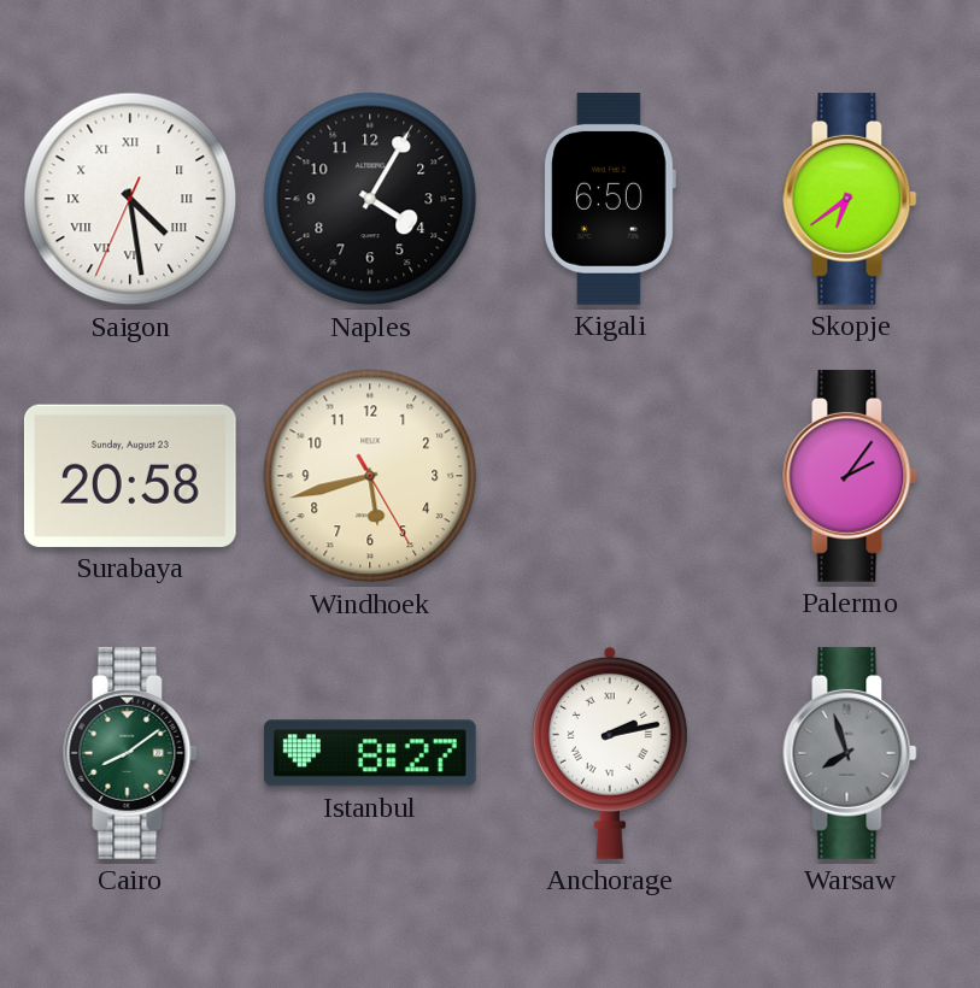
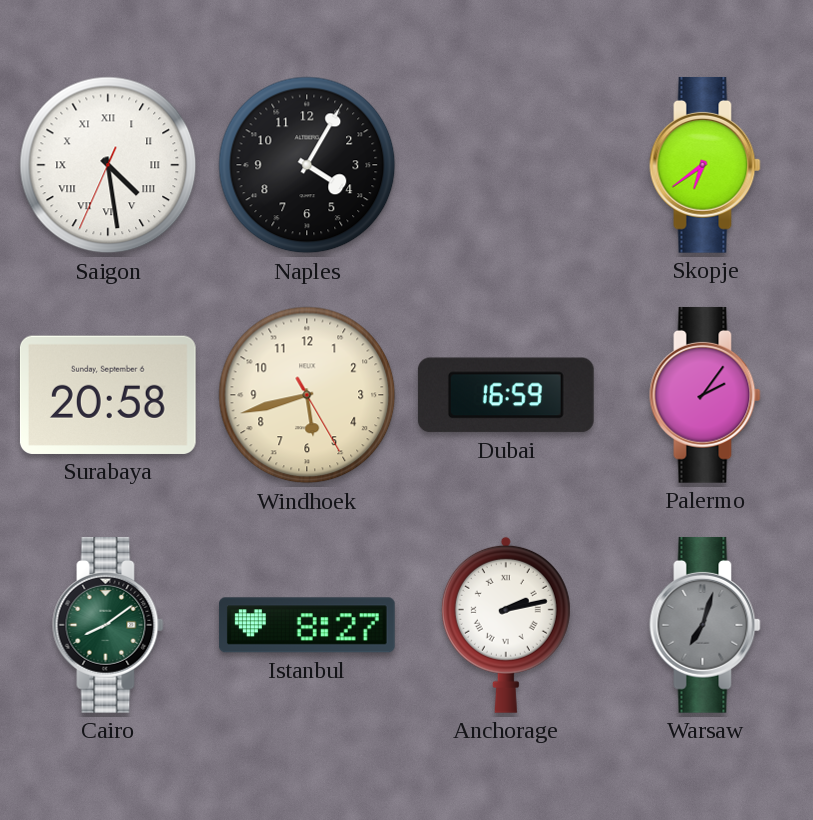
Kigali: 6:50 -> none (610, 199)
Surabaya date: Sunday, August 23 -> Sunday, September 6 (108, 395)
Dubai: none -> 16:59 (506, 395)
Warsaw: 7:57 -> 7:03 (705, 625)
